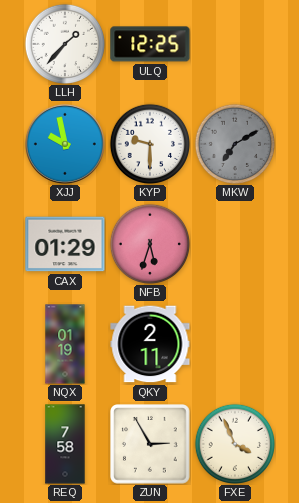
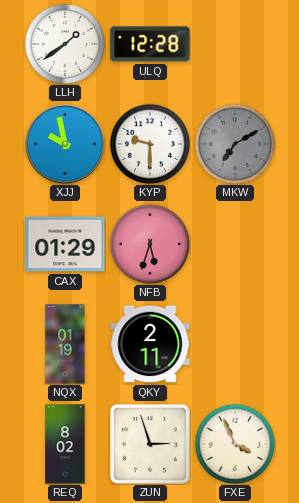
LLH: 1:37 -> 1:39 (64, 43)
ULQ: 12:25 -> 12:28 (150, 44)
REQ: 7:58 -> 8:02 (65, 444)
ZUN: 2:55 -> 2:57 (150, 444)
